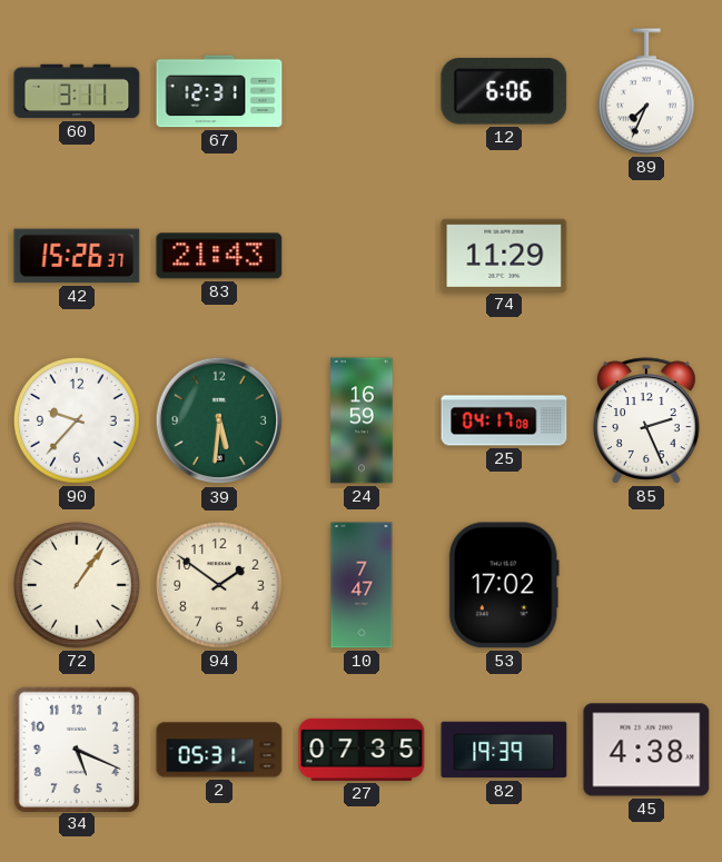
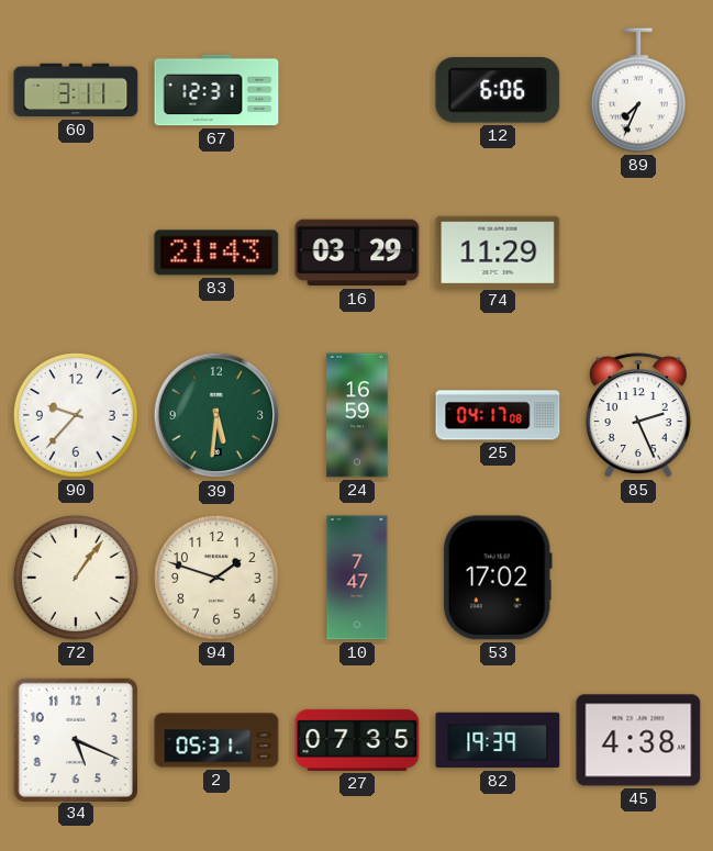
42: 15:26 -> none (77, 256)
16: none -> 03:29 (357, 253)
94: 1:51 -> 1:48 (216, 578)
